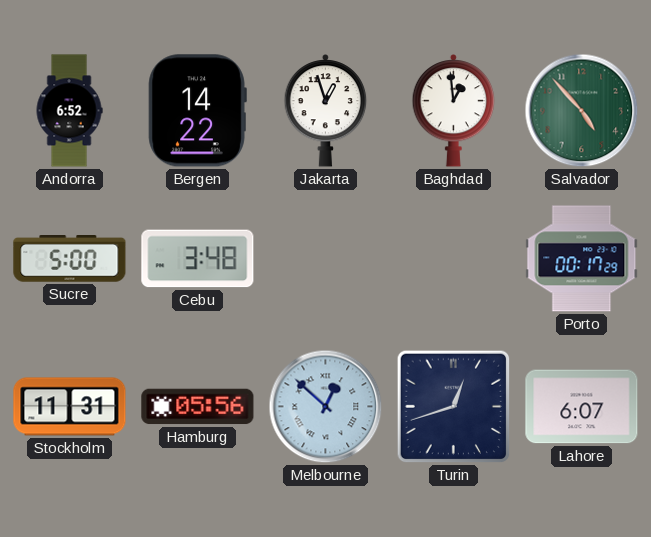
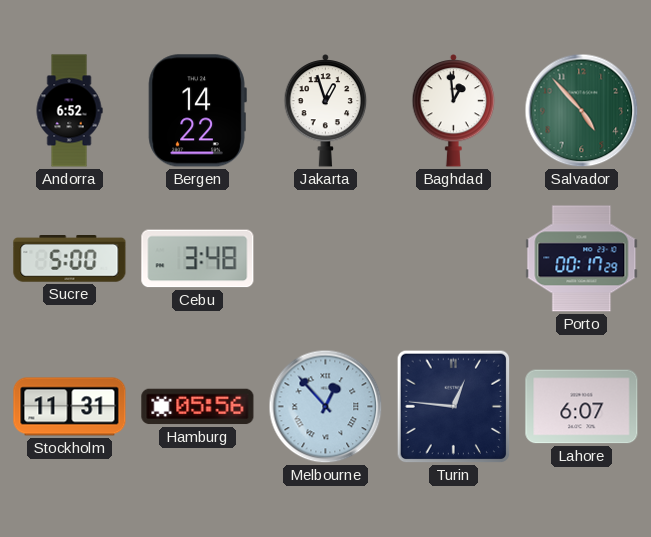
Melbourne: 12:52 -> 12:53 (326, 407)
Turin: 12:42 -> 12:46 (454, 407)
